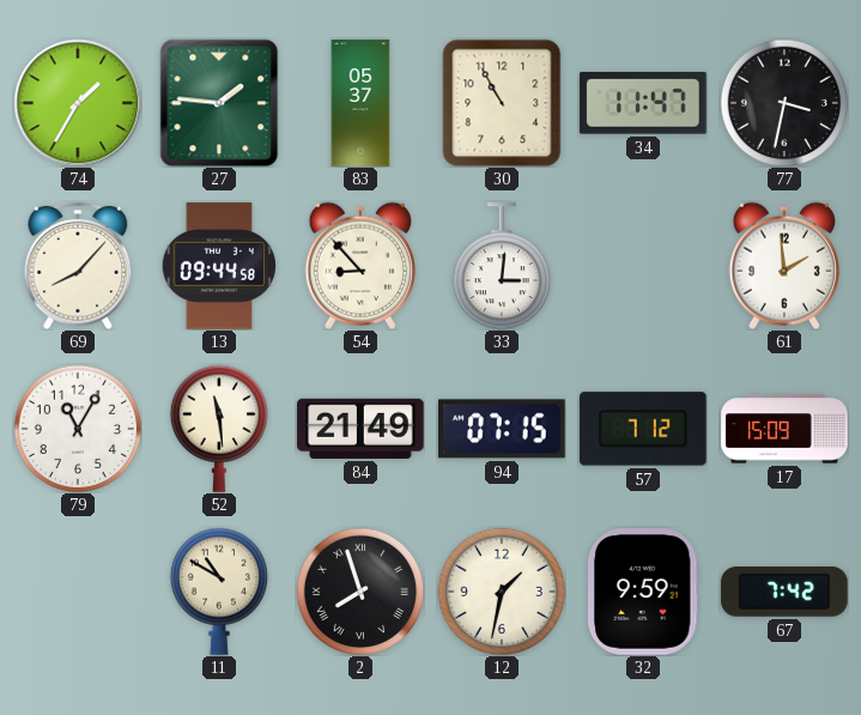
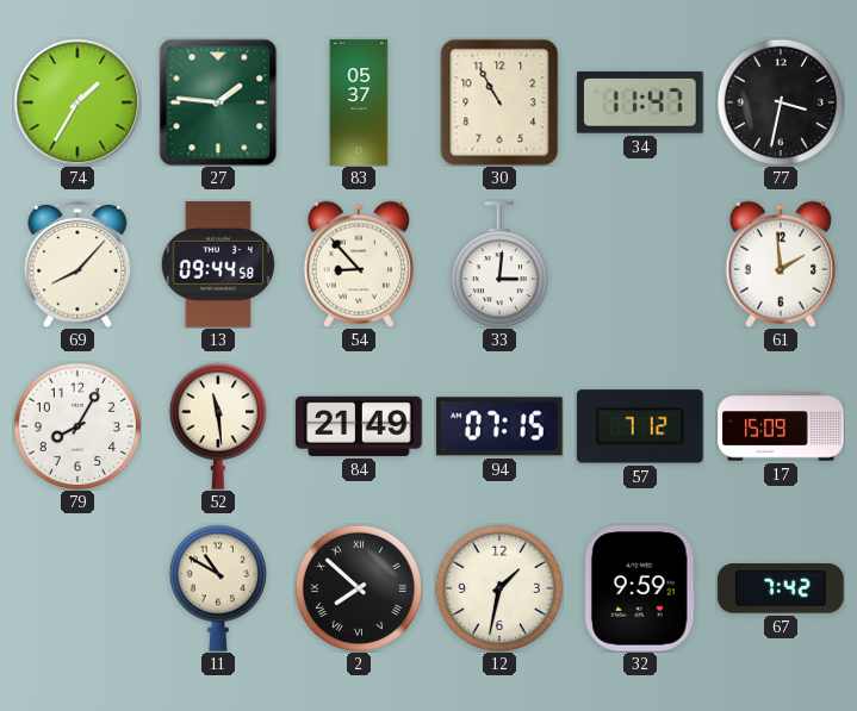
79: 11:05 -> 8:05 (76, 425)
2: 7:57 -> 7:52 (358, 587)
